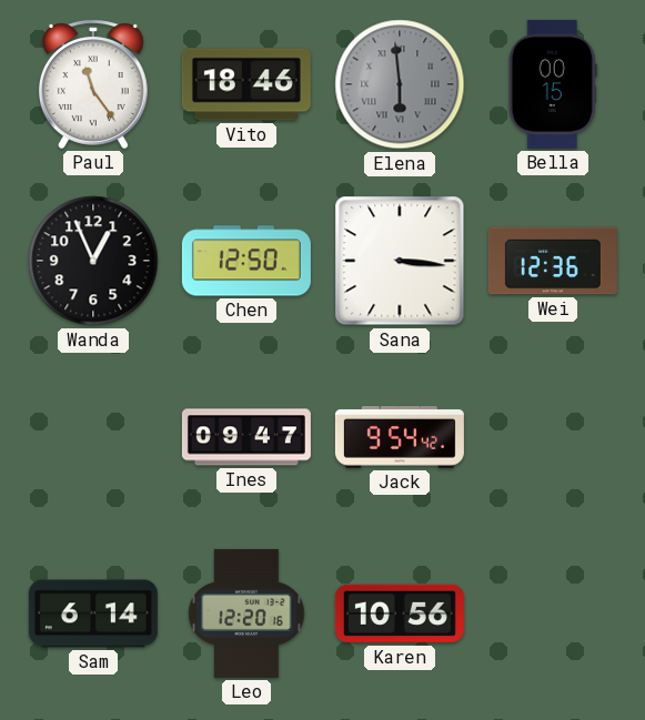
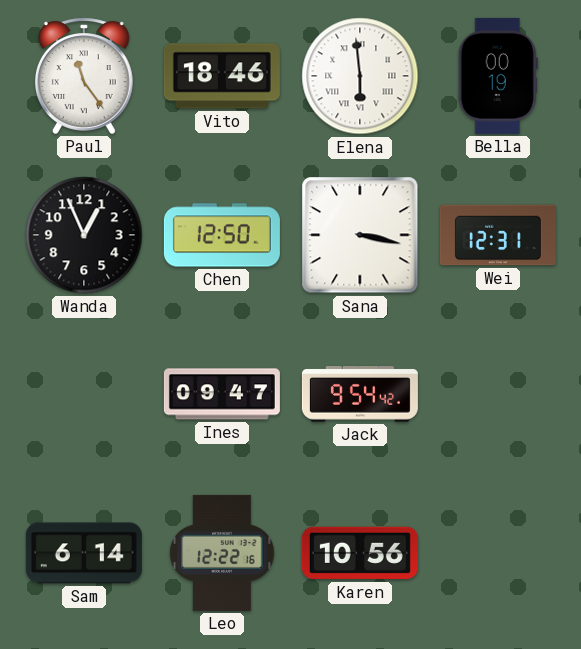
Elena dial: grey -> white (360, 76)
Bella: 00:15 -> 00:19 (498, 76)
Sana: 3:16 -> 3:17 (360, 235)
Wei: 12:36 -> 12:31 (498, 235)
Leo: 12:20 -> 12:22 (222, 553)
